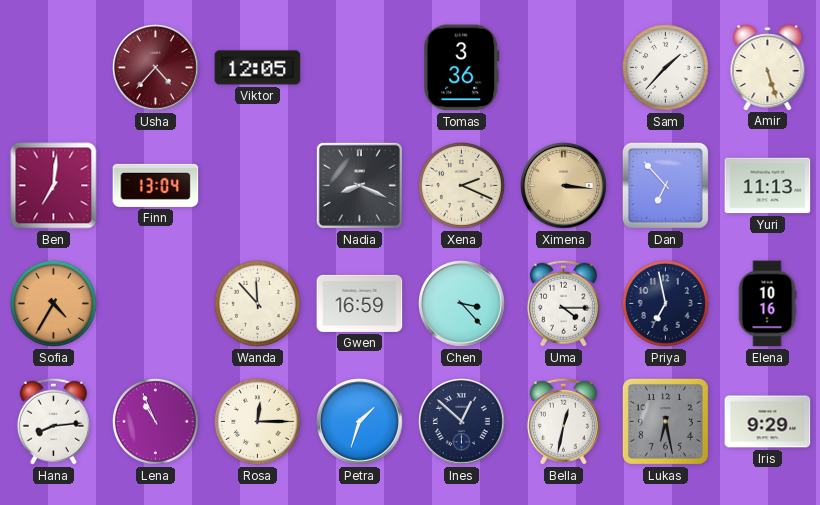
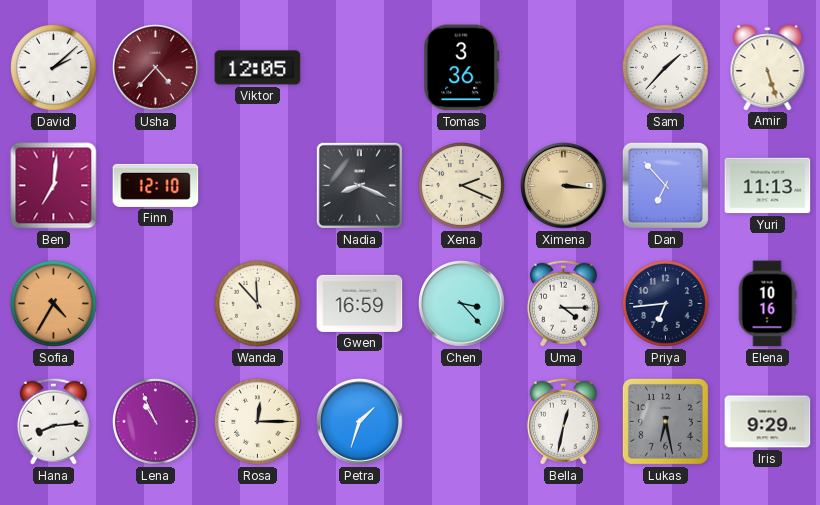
David: none -> 2:08 (53, 67)
Finn: 13:04 -> 12:10 (156, 185)
Priya: 6:58 -> 6:44 (665, 303)
Ines: 12:52 -> none (462, 422)
